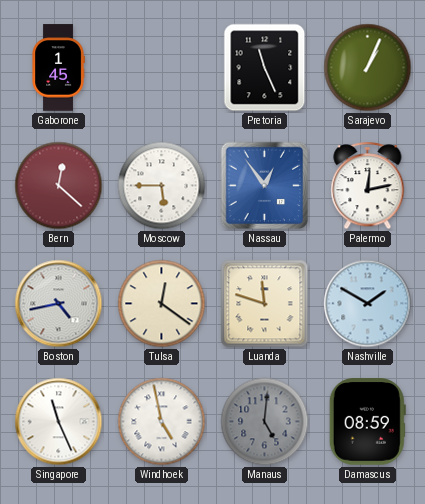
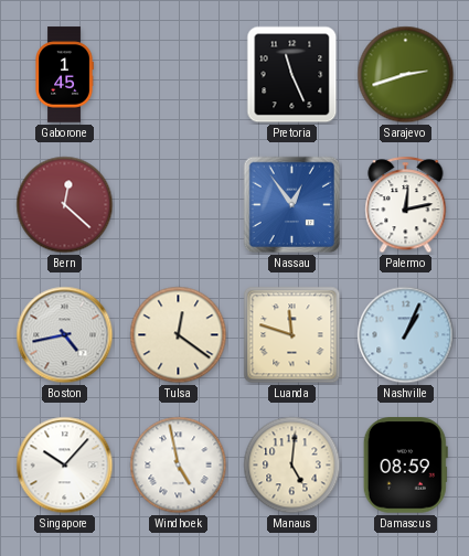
Sarajevo: 1:04 -> 2:42 (406, 75)
Moscow: 5:45 -> none (162, 186)
Nashville: 1:50 -> 1:04 (406, 335)
Singapore: 11:26 -> 10:07 (65, 466)
Manaus dial: grey -> cream (292, 466)
